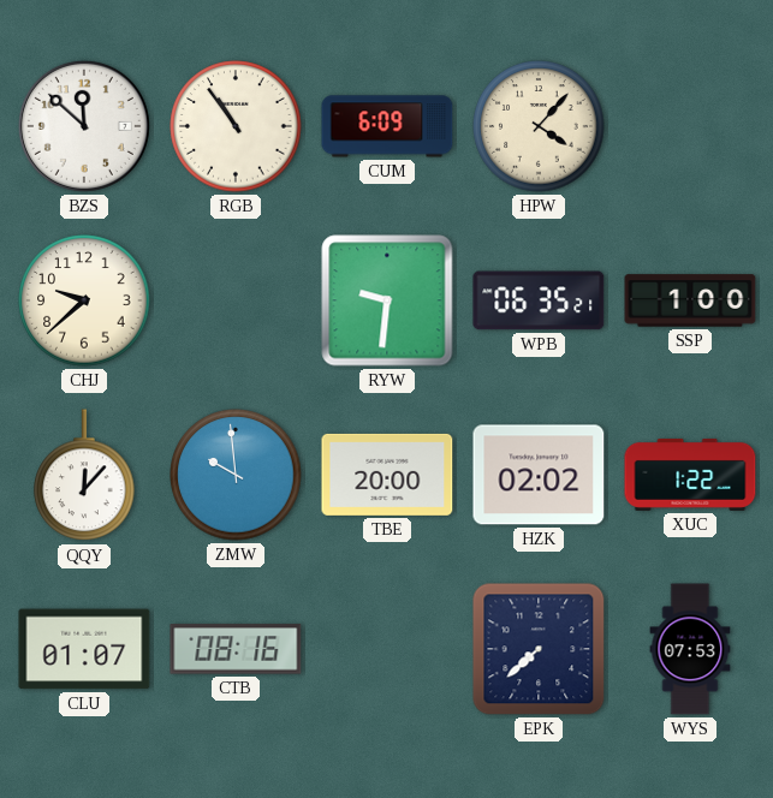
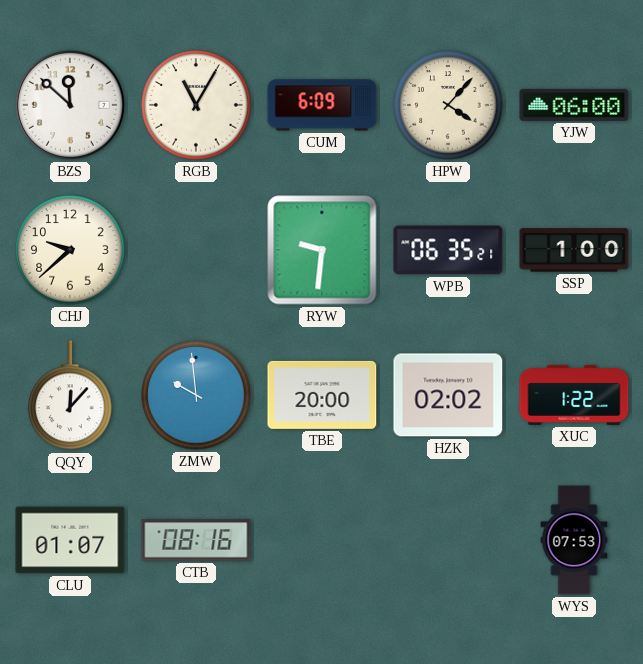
RGB: 10:54 -> 11:05 (196, 105)
YJW: none -> 06:00 (574, 105)
EPK: 7:38 -> none (539, 649)
